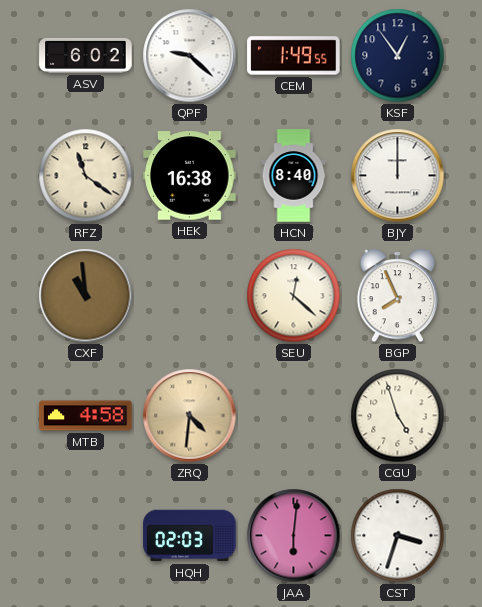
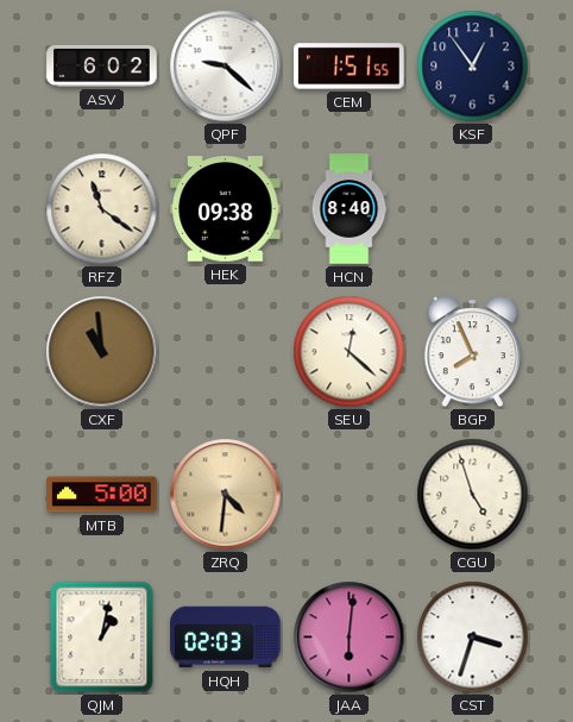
CEM: 1:49 -> 1:51 (350, 67)
HEK: 16:38 -> 09:38 (226, 209)
BJY: 12:00 -> none (398, 176)
MTB: 4:58 -> 5:00 (102, 495)
QJM: none -> 1:02 (102, 638)
